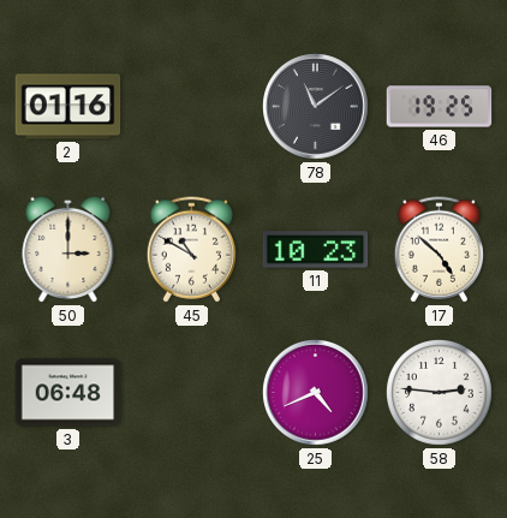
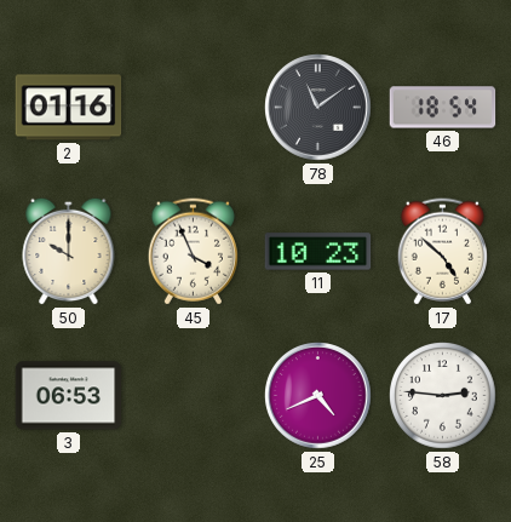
46: 19:25 -> 18:54 (443, 108)
50: 3:00 -> 10:00 (69, 251)
45: 10:50 -> 3:56 (193, 252)
3: 06:48 -> 06:53 (69, 396)
